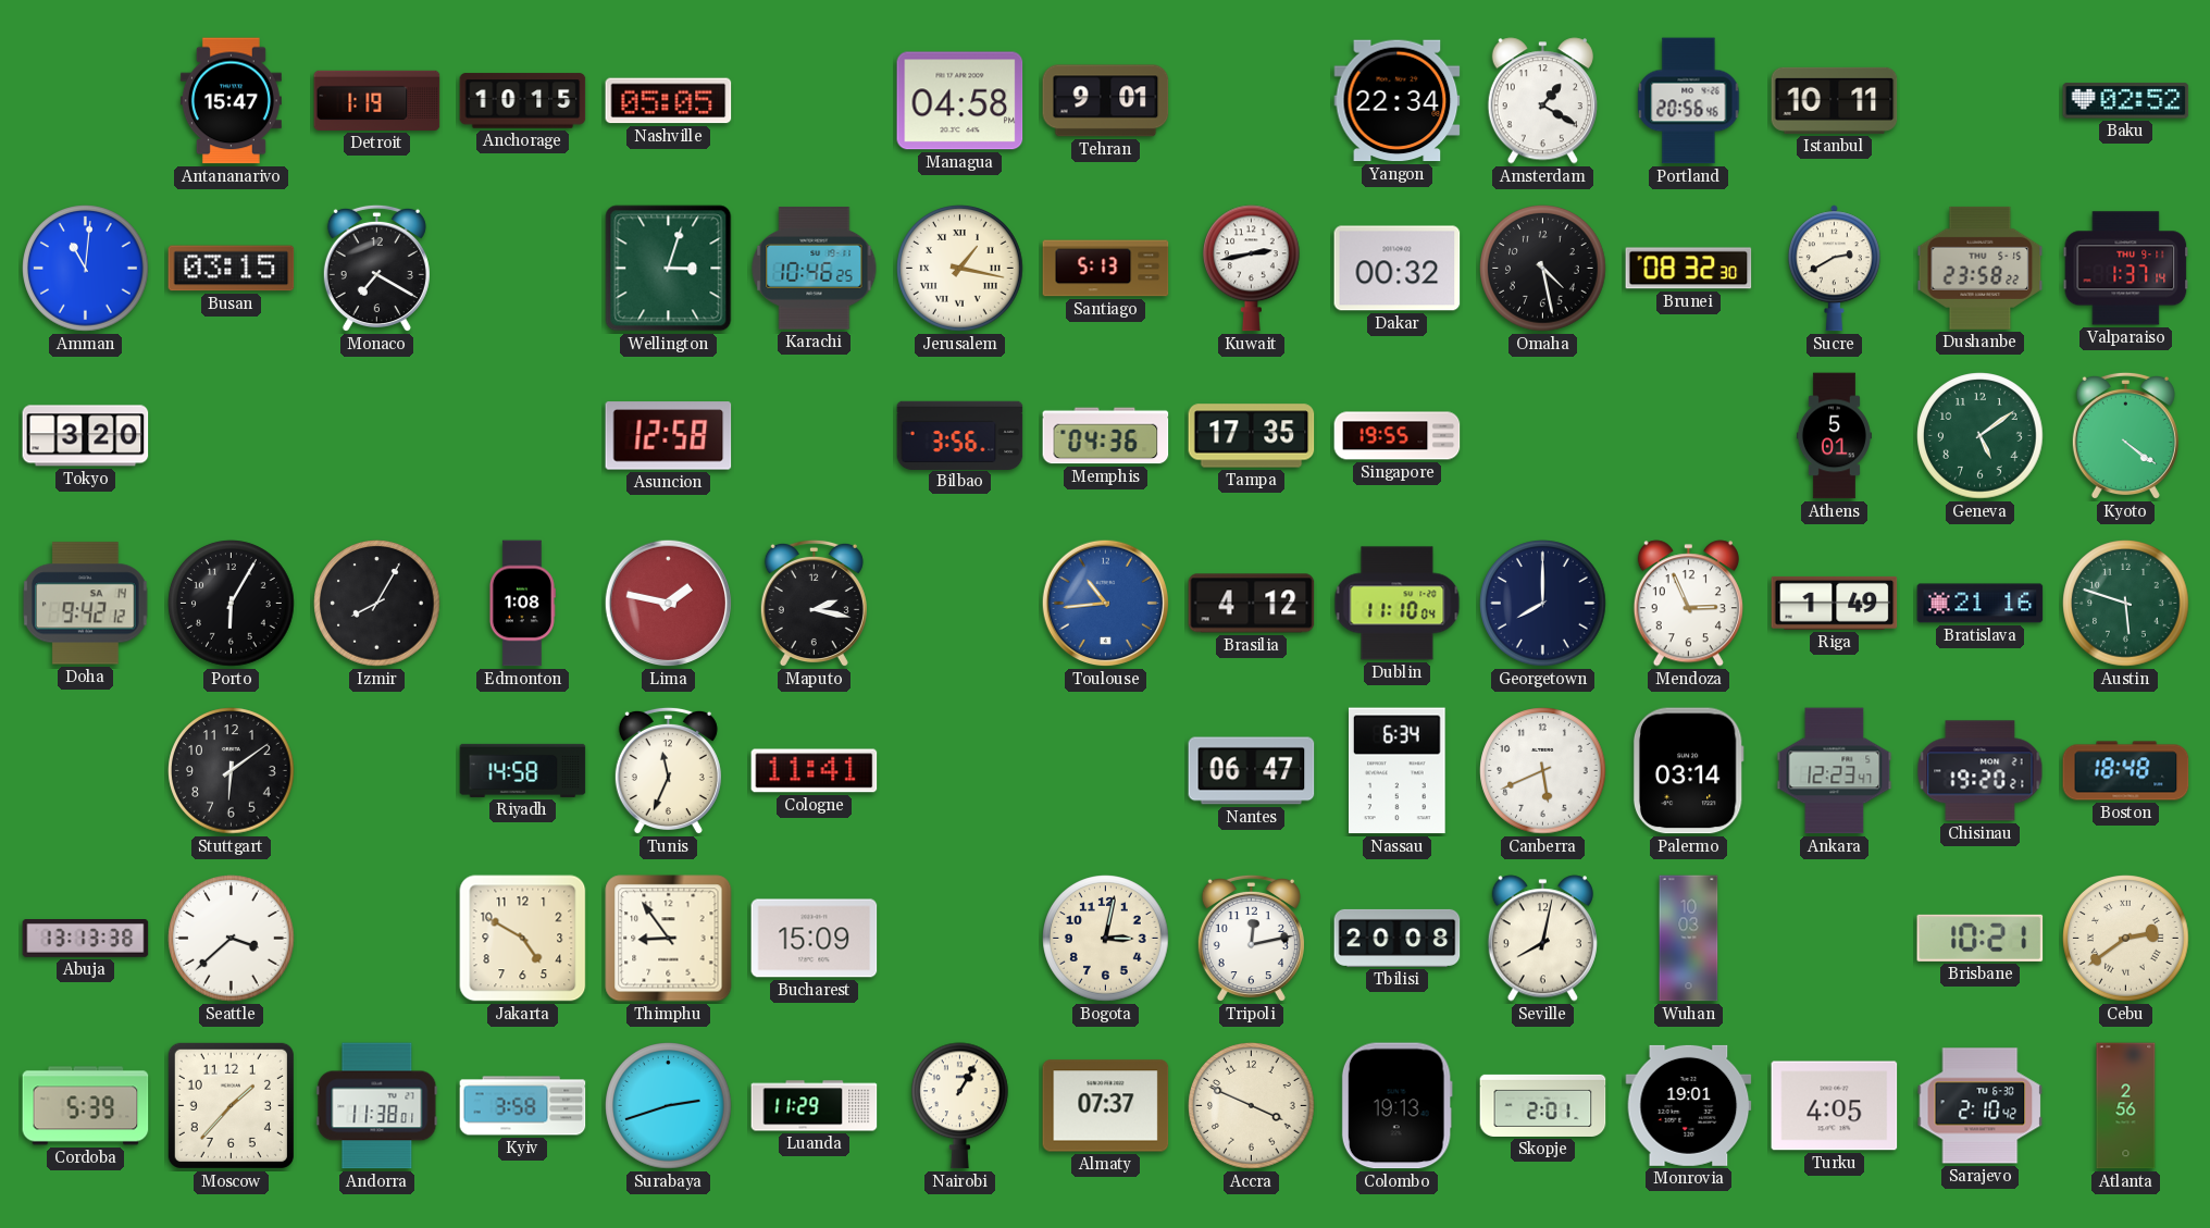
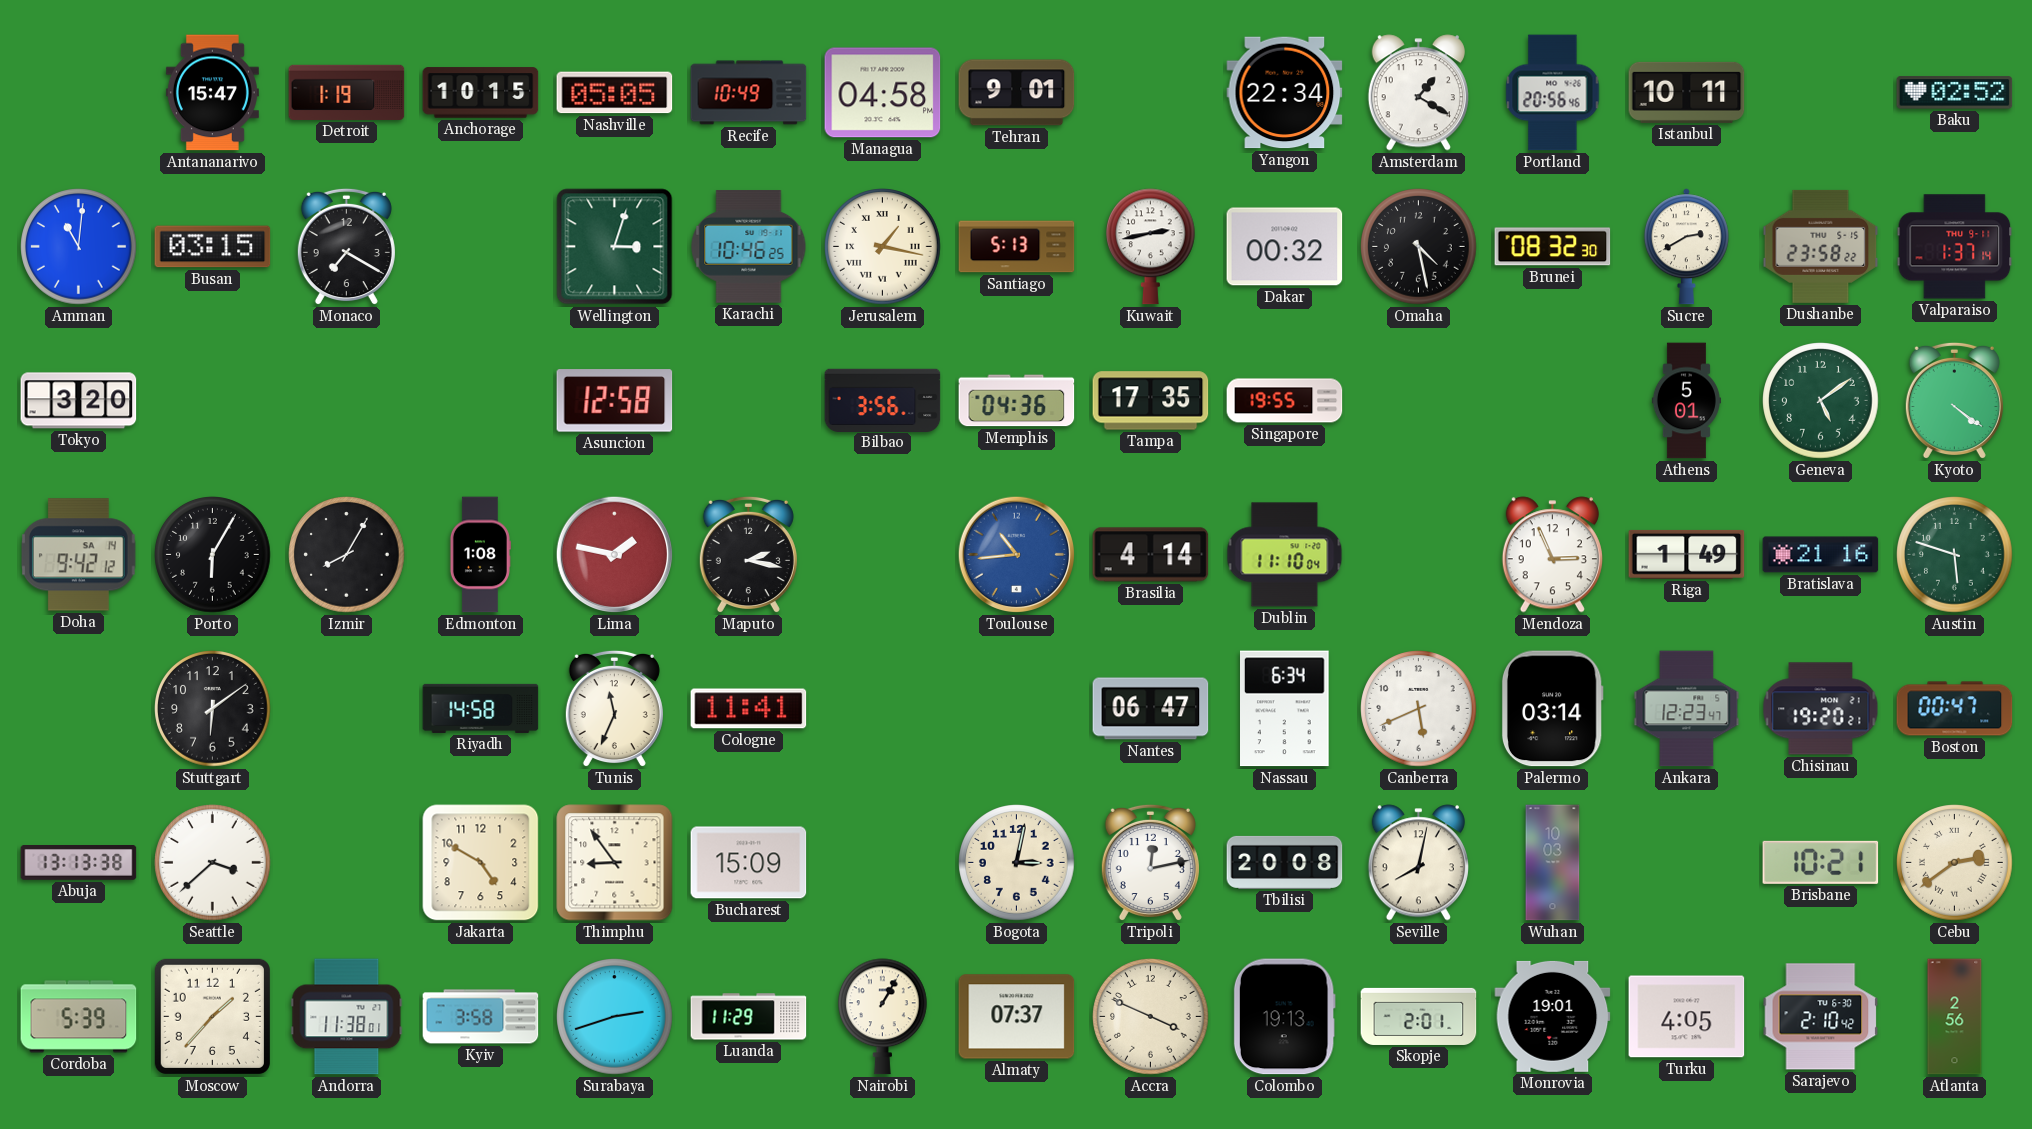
Recife: none -> 10:49 (749, 93)
Brasilia: 4:12 -> 4:14 (1151, 555)
Georgetown: 8:00 -> none (1543, 604)
Boston: 18:48 -> 00:47 (1955, 709)
